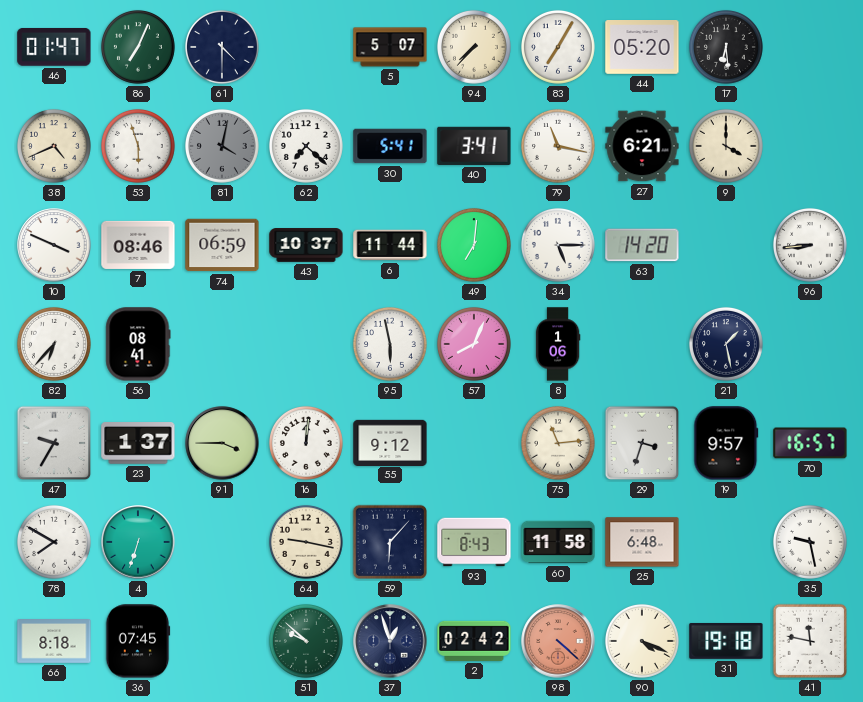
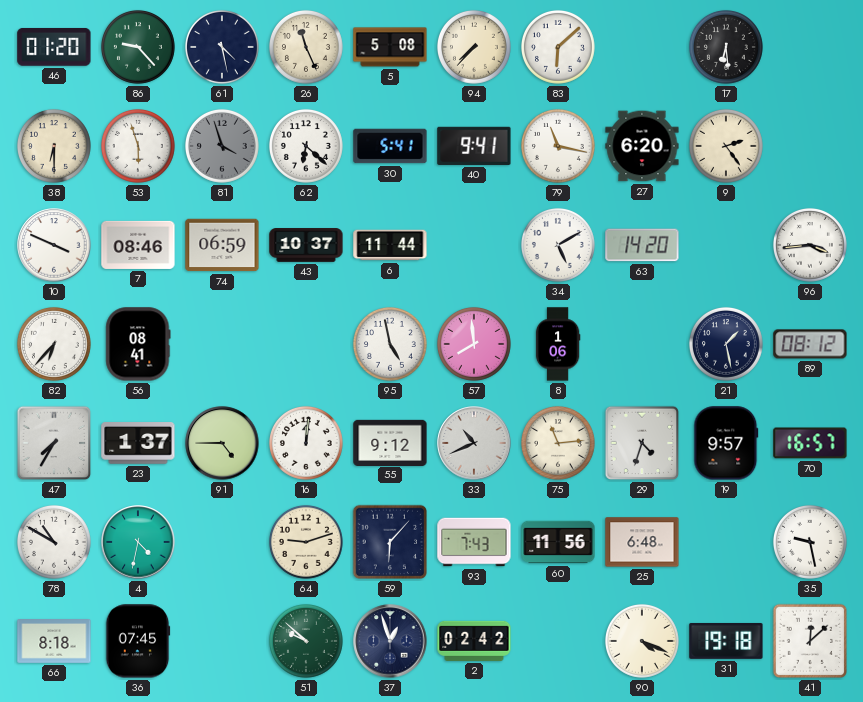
46: 01:47 -> 01:20 (54, 47)
86: 7:04 -> 9:23 (138, 47)
61: 4:30 -> 4:28 (222, 47)
26: none -> 11:26 (306, 47)
5: 5:07 -> 5:08 (390, 47)
83: 7:05 -> 6:08 (558, 47)
44: 05:20 -> none (642, 48)
38: 4:41 -> 6:30 (54, 146)
81: 4:02 -> 3:57 (222, 146)
62: 7:22 -> 6:22 (306, 146)
40: 3:41 -> 9:41 (474, 146)
27: 6:21 -> 6:20 (642, 146)
9: 4:00 -> 2:24 (726, 146)
49: 7:01 -> none (474, 245)
34: 5:15 -> 5:10 (558, 245)
96: 8:44 -> 3:44 (810, 245)
95: 5:58 -> 4:58 (390, 344)
57: 8:04 -> 7:59 (474, 344)
89: none -> 08:12 (810, 344)
47: 9:35 -> 7:35 (54, 443)
91: 3:45 -> 4:45 (222, 443)
33: none -> 10:41 (474, 443)
29: 3:33 -> 4:33 (642, 443)
78: 7:50 -> 10:50 (54, 542)
4: 6:33 -> 4:32 (138, 542)
64: 9:17 -> 9:12 (306, 542)
93: 8:43 -> 7:43 (474, 542)
60: 11:58 -> 11:56 (558, 542)
98: 4:22 -> none (558, 641)
41: 11:47 -> 12:08 (810, 641)
